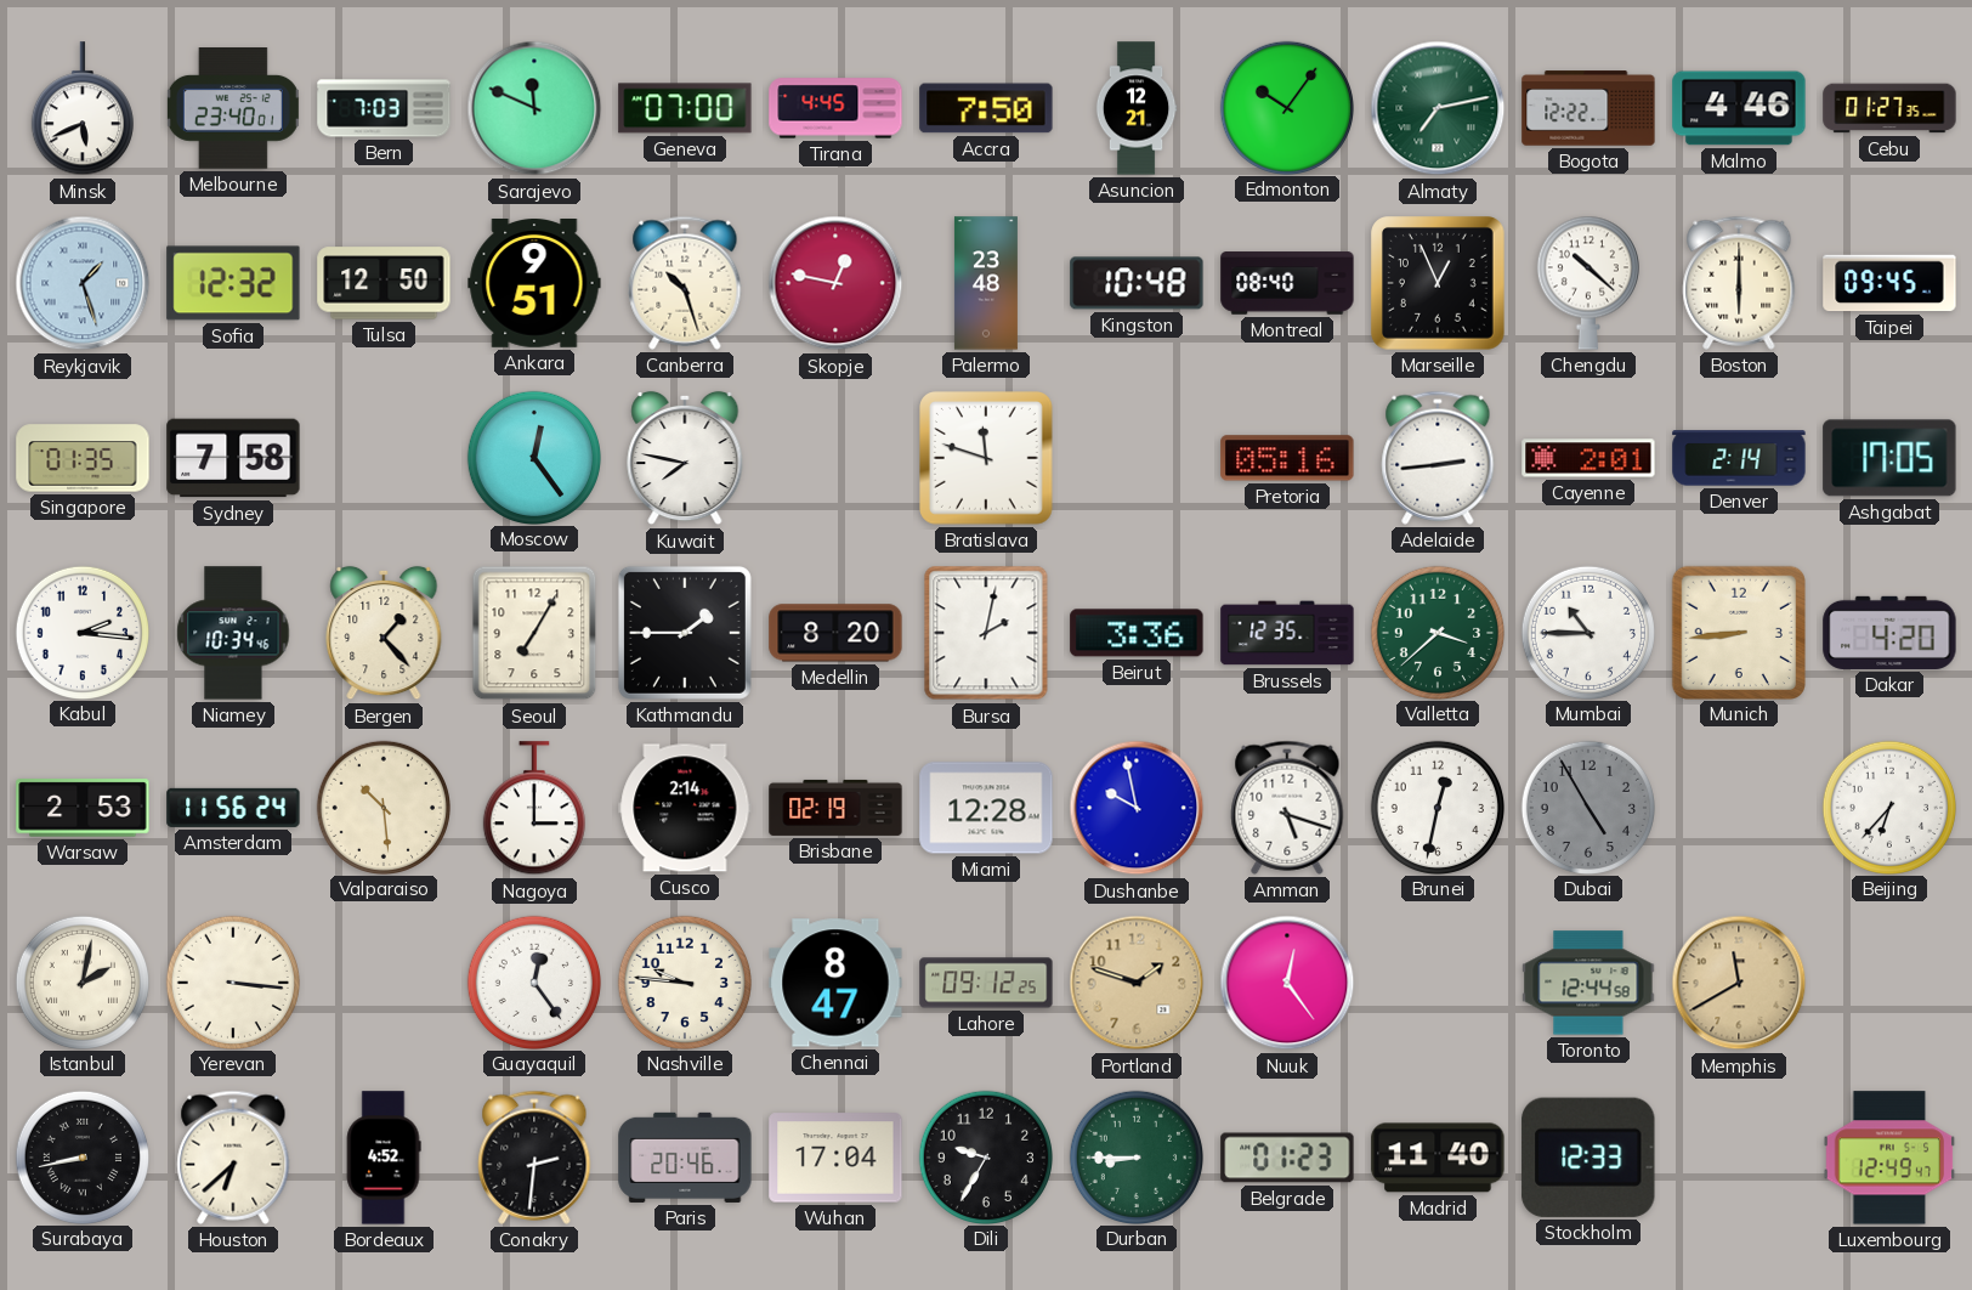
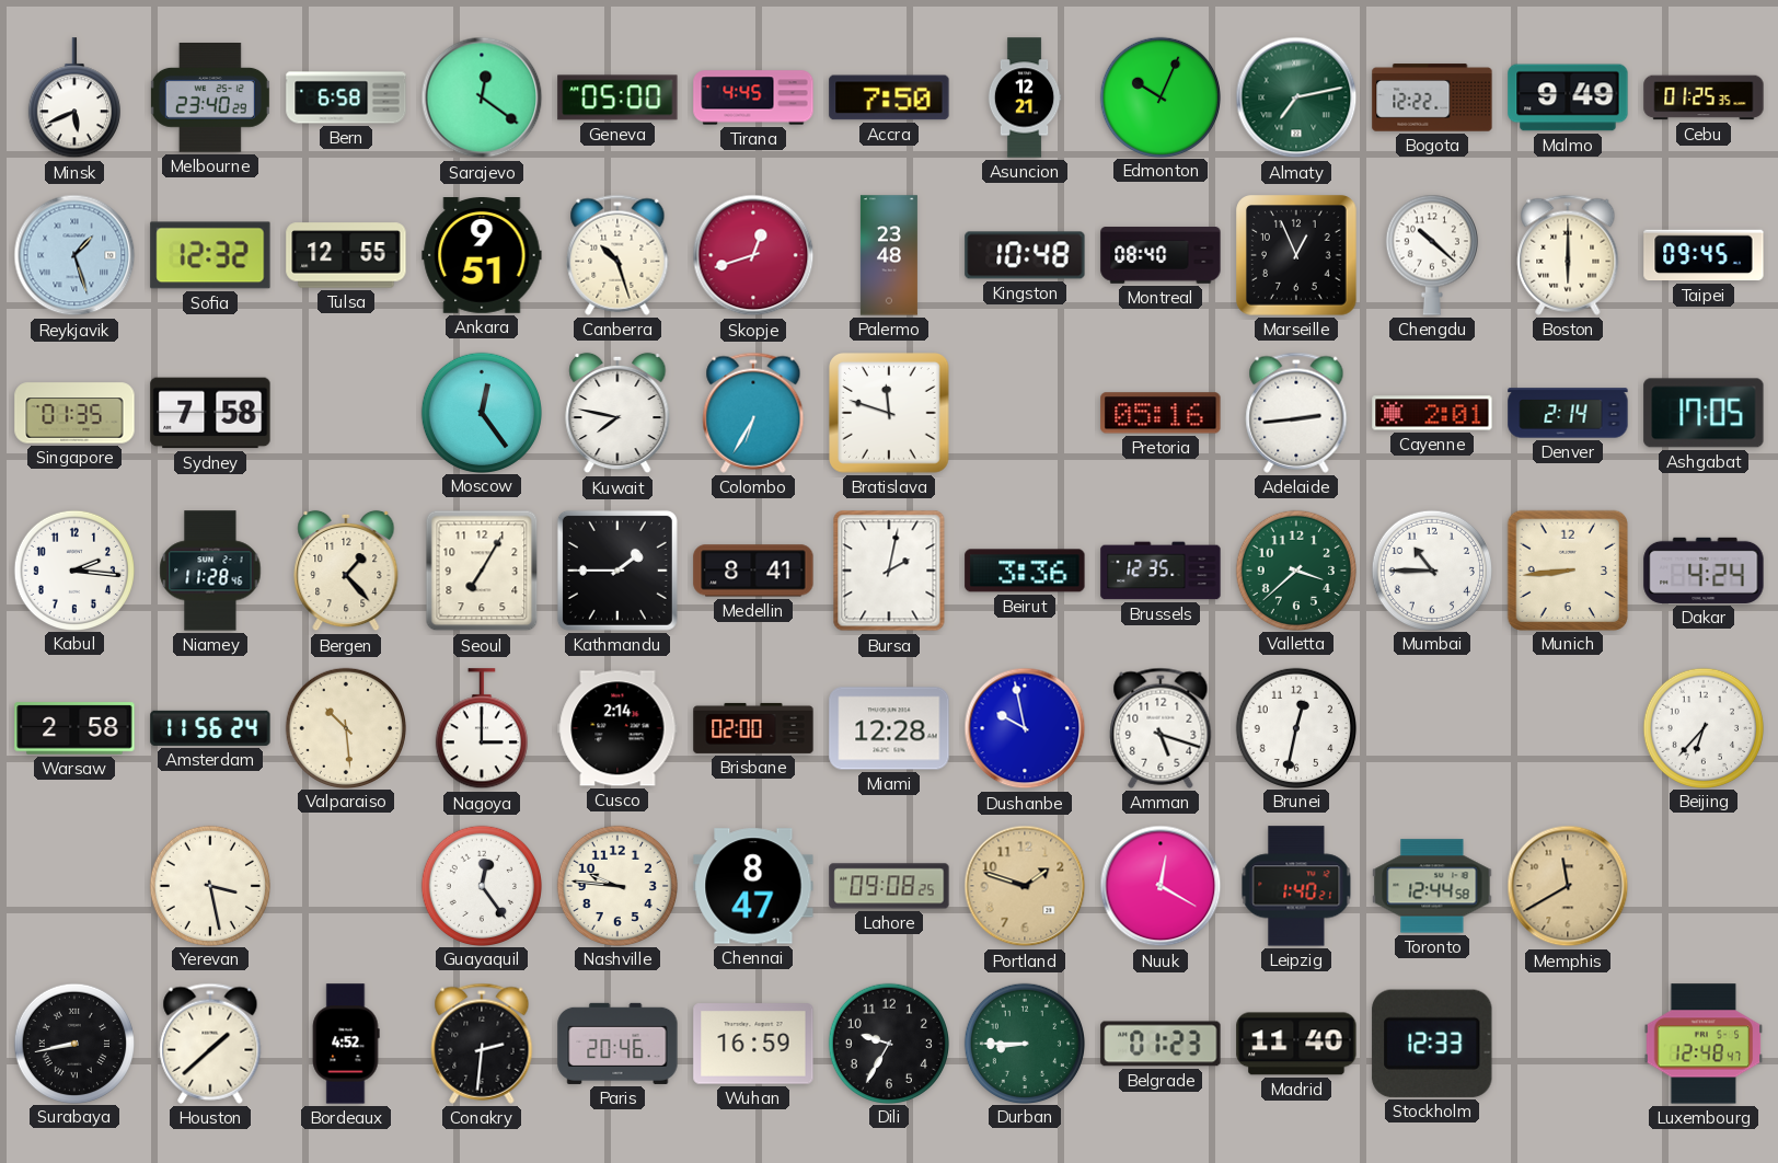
Melbourne: 23:40:01 -> 23:40:29 (210, 99)
Bern: 7:03 -> 6:58 (346, 97)
Sarajevo: 11:49 -> 12:21 (482, 97)
Geneva: 07:00 -> 05:00 (617, 97)
Edmonton: 10:06 -> 10:04 (1159, 96)
Malmo: 4:46 -> 9:49 (1568, 97)
Cebu: 01:27 -> 01:25 (1704, 97)
Tulsa: 12:50 -> 12:55 (346, 255)
Skopje: 12:47 -> 12:42 (753, 255)
Colombo: none -> 6:35 (753, 413)
Niamey: 10:34 -> 11:28 (210, 571)
Medellin: 8:20 -> 8:41 (753, 571)
Dakar: 4:20 -> 4:24 (1704, 571)
Warsaw: 2:53 -> 2:58 (74, 728)
Brisbane: 02:19 -> 02:00 (753, 728)
Dubai: 4:55 -> none (1587, 807)
Istanbul: 2:02 -> none (81, 981)
Yerevan: 3:16 -> 3:28 (209, 885)
Lahore: 09:12 -> 09:08 (889, 886)
Nuuk: 12:24 -> 12:20 (1161, 886)
Leipzig: none -> 1:40 (1296, 886)
Houston: 6:38 -> 1:38 (210, 1044)
Wuhan: 17:04 -> 16:59 (753, 1044)
Luxembourg: 12:49 -> 12:48 (1704, 1044)
